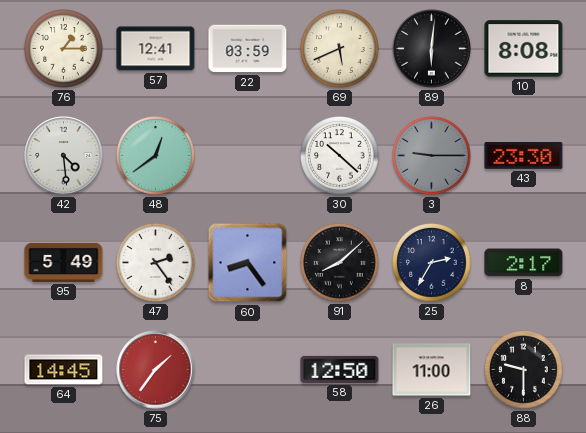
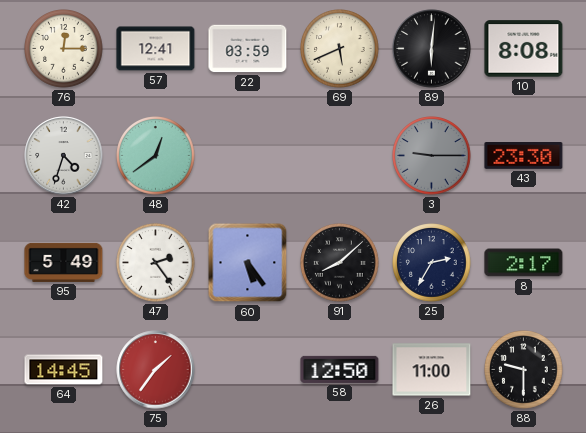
76: 1:15 -> 12:15 (64, 49)
42: 4:29 -> 4:33 (64, 156)
30: 10:22 -> none (340, 156)
60: 8:24 -> 5:24 (248, 263)
